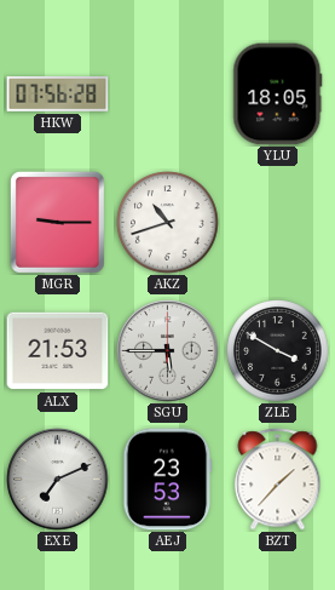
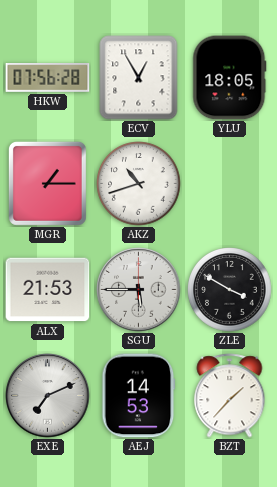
ECV: none -> 12:55 (139, 78)
MGR: 9:15 -> 1:15 (47, 183)
AEJ: 23:53 -> 14:53 (139, 396)
